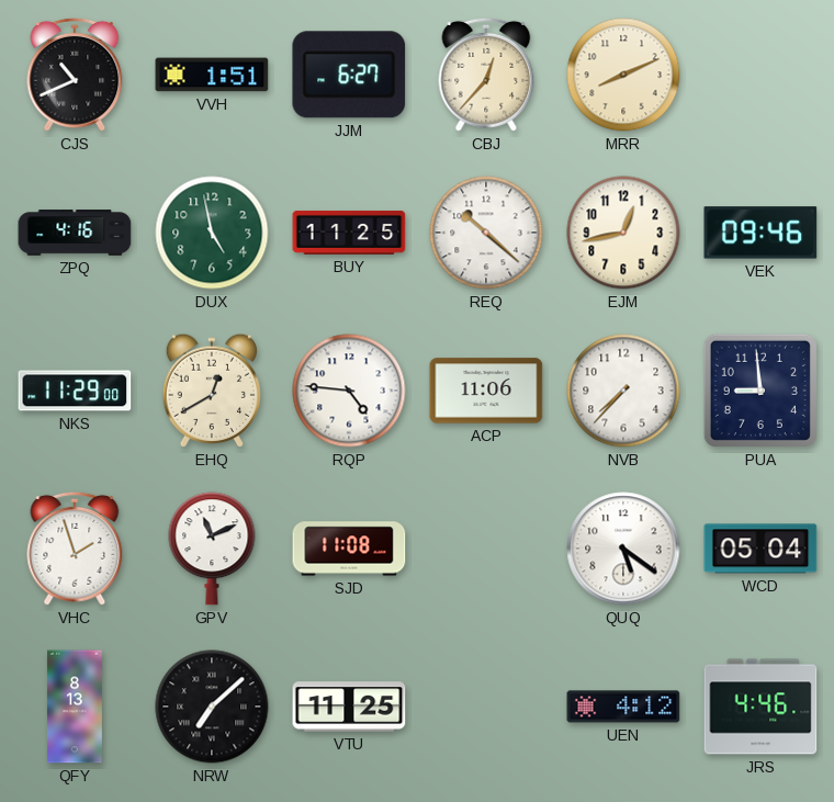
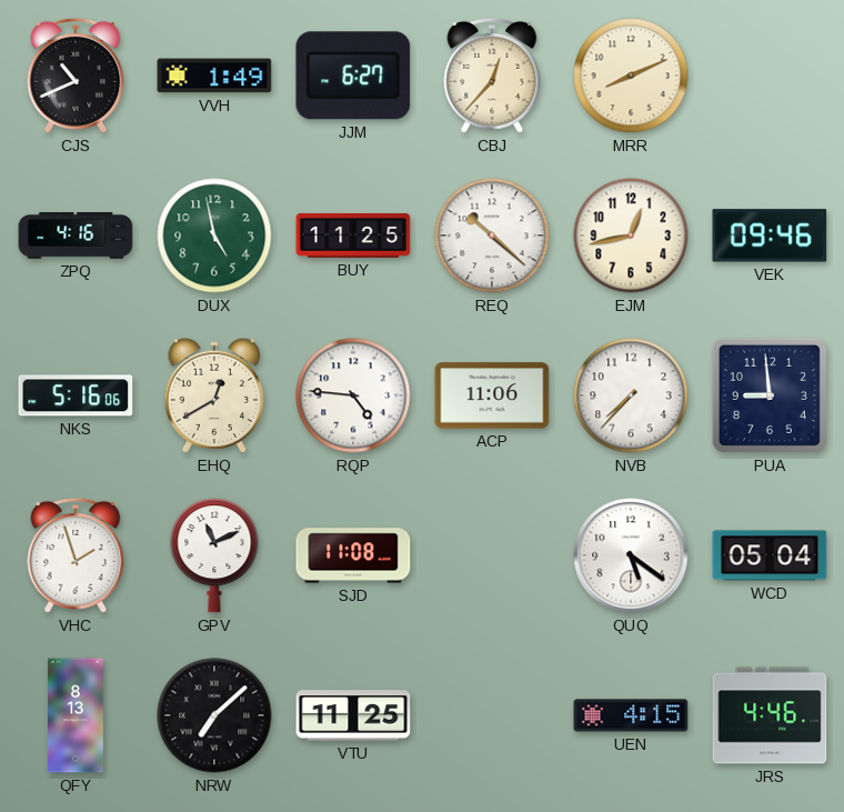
VVH: 1:51 -> 1:49 (214, 76)
NKS: 11:29 -> 5:16 (76, 395)
UEN: 4:12 -> 4:15 (631, 715)
